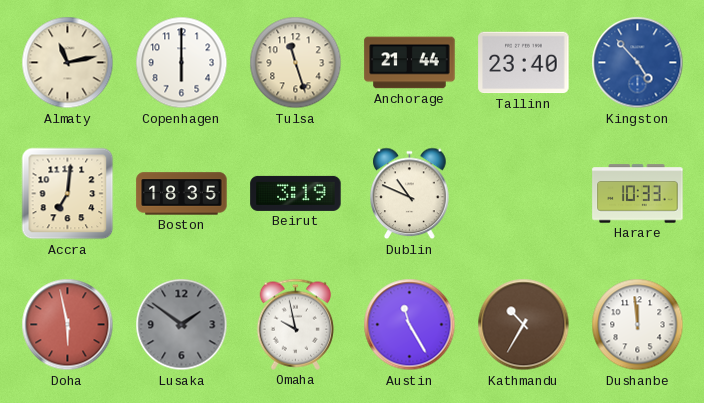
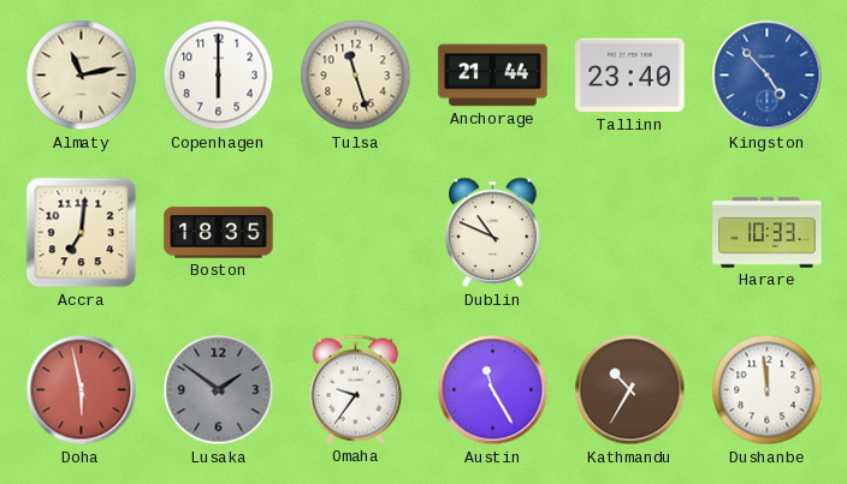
Beirut: 3:19 -> none (296, 193)
Omaha: 9:58 -> 9:36 (355, 389)
